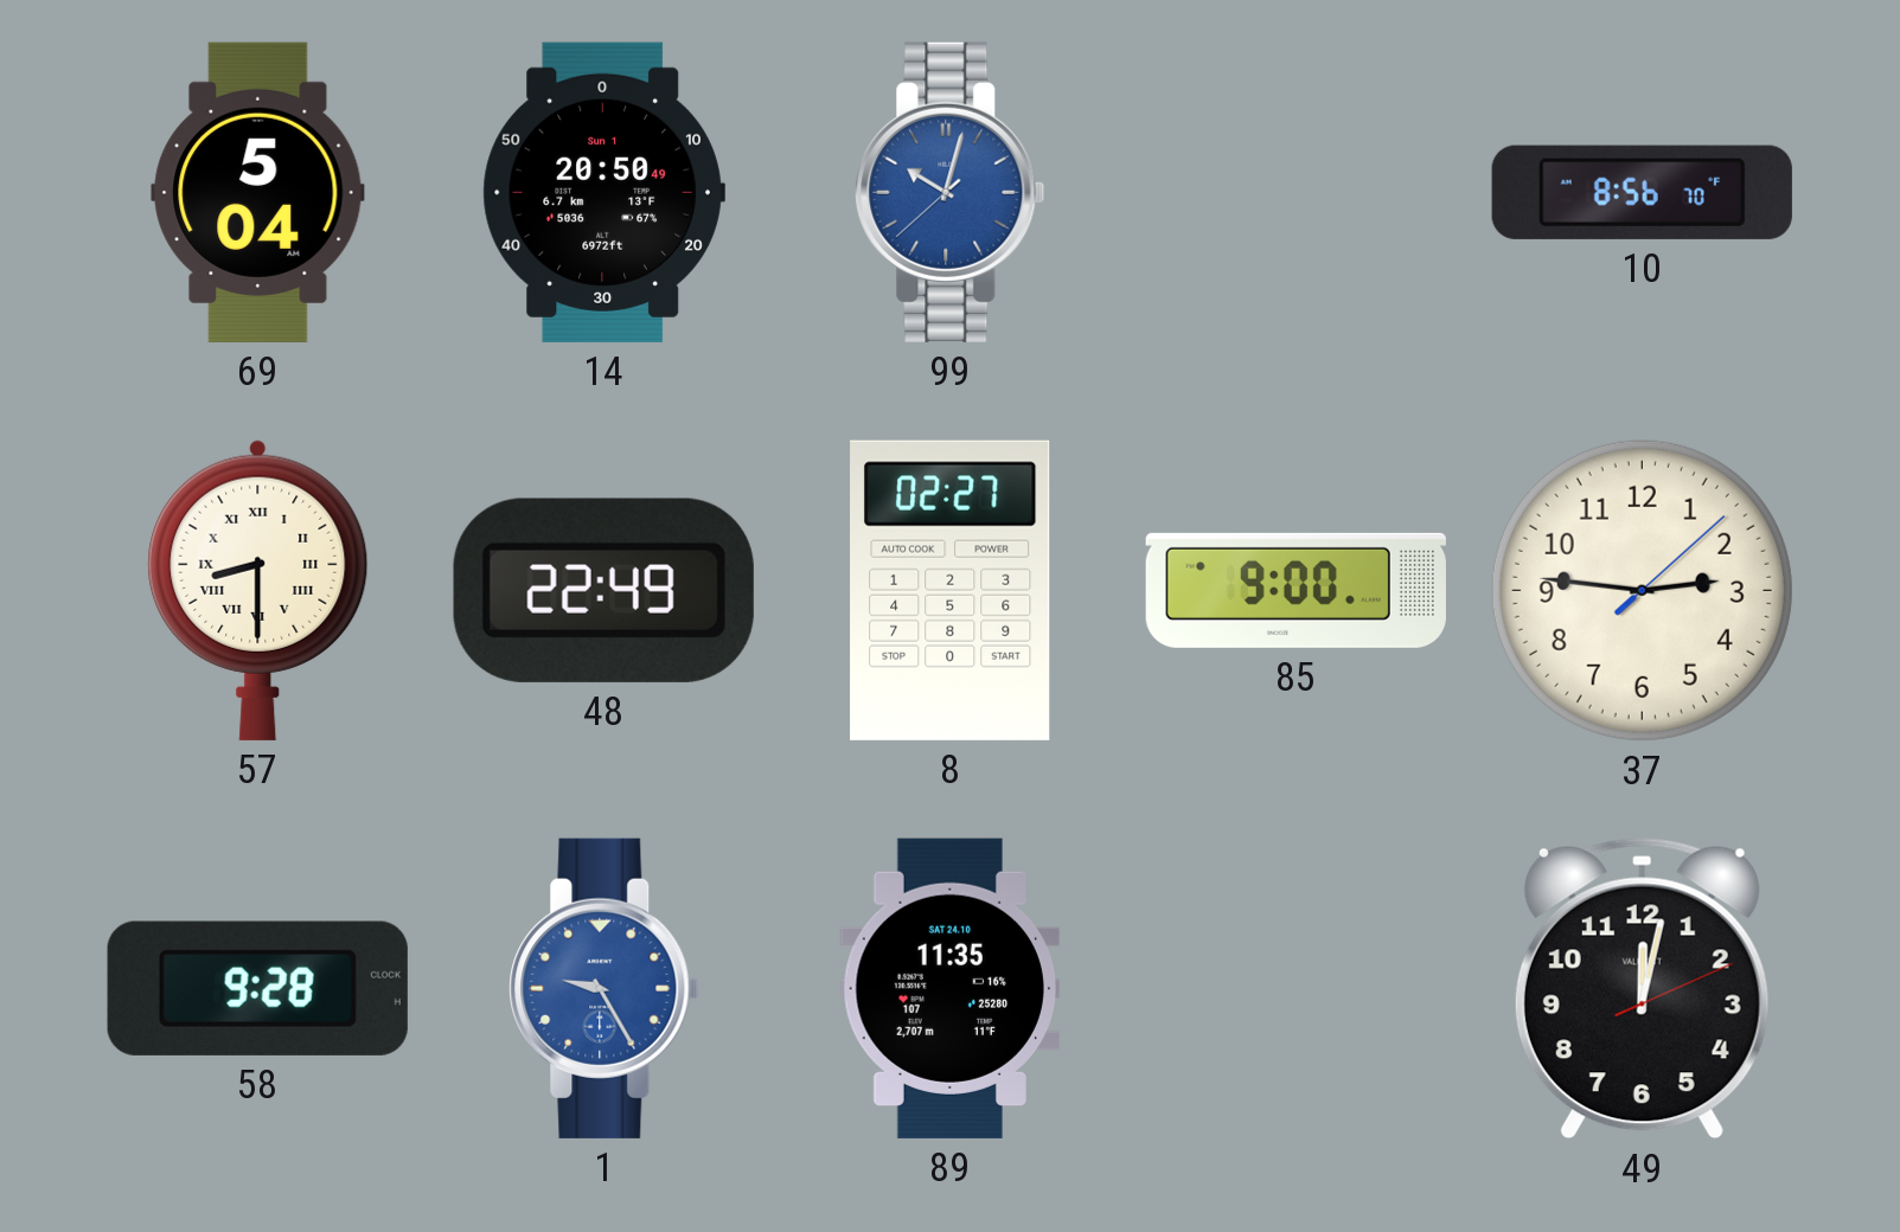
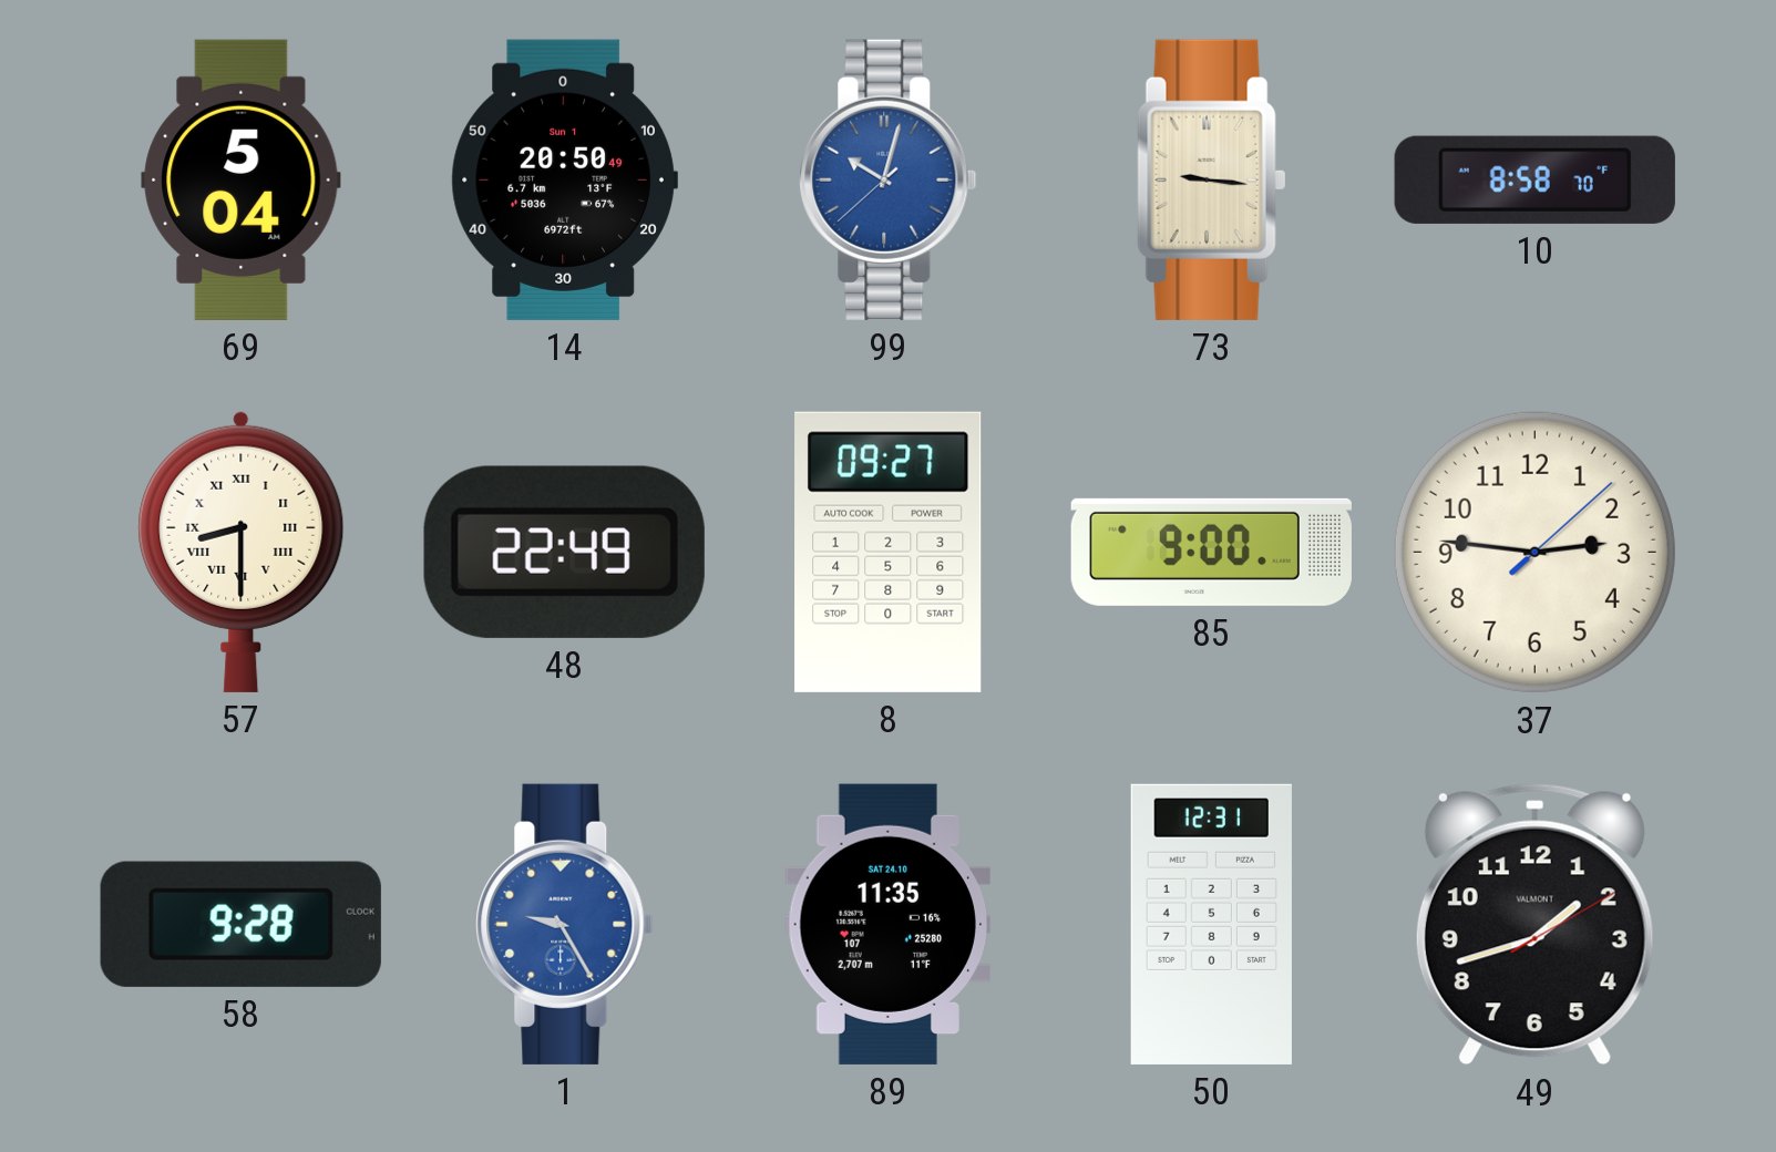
73: none -> 9:16 (1212, 179)
10: 8:56 -> 8:58 (1534, 179)
8: 02:27 -> 09:27 (889, 552)
50: none -> 12:31 (1211, 924)
49: 12:02 -> 1:42 (1534, 925)
